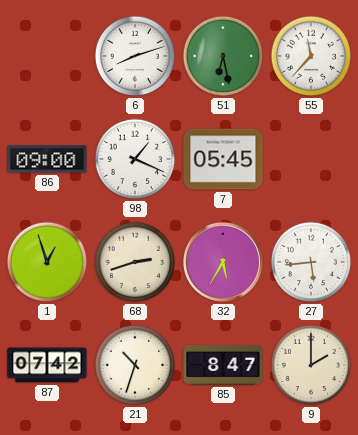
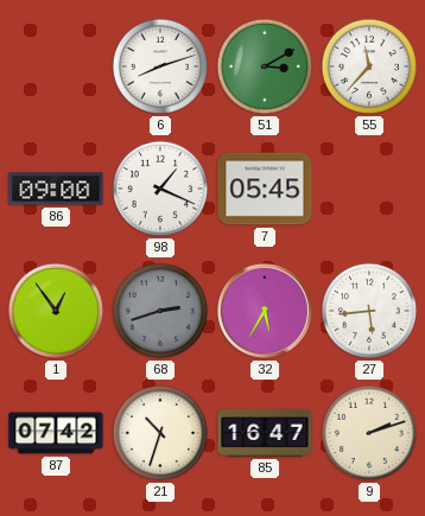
51: 6:28 -> 3:10 (265, 66)
1: 12:57 -> 12:54 (56, 311)
68 dial: cream -> grey (160, 311)
85: 8:47 -> 16:47 (265, 433)
9: 2:00 -> 2:12 (369, 433)
